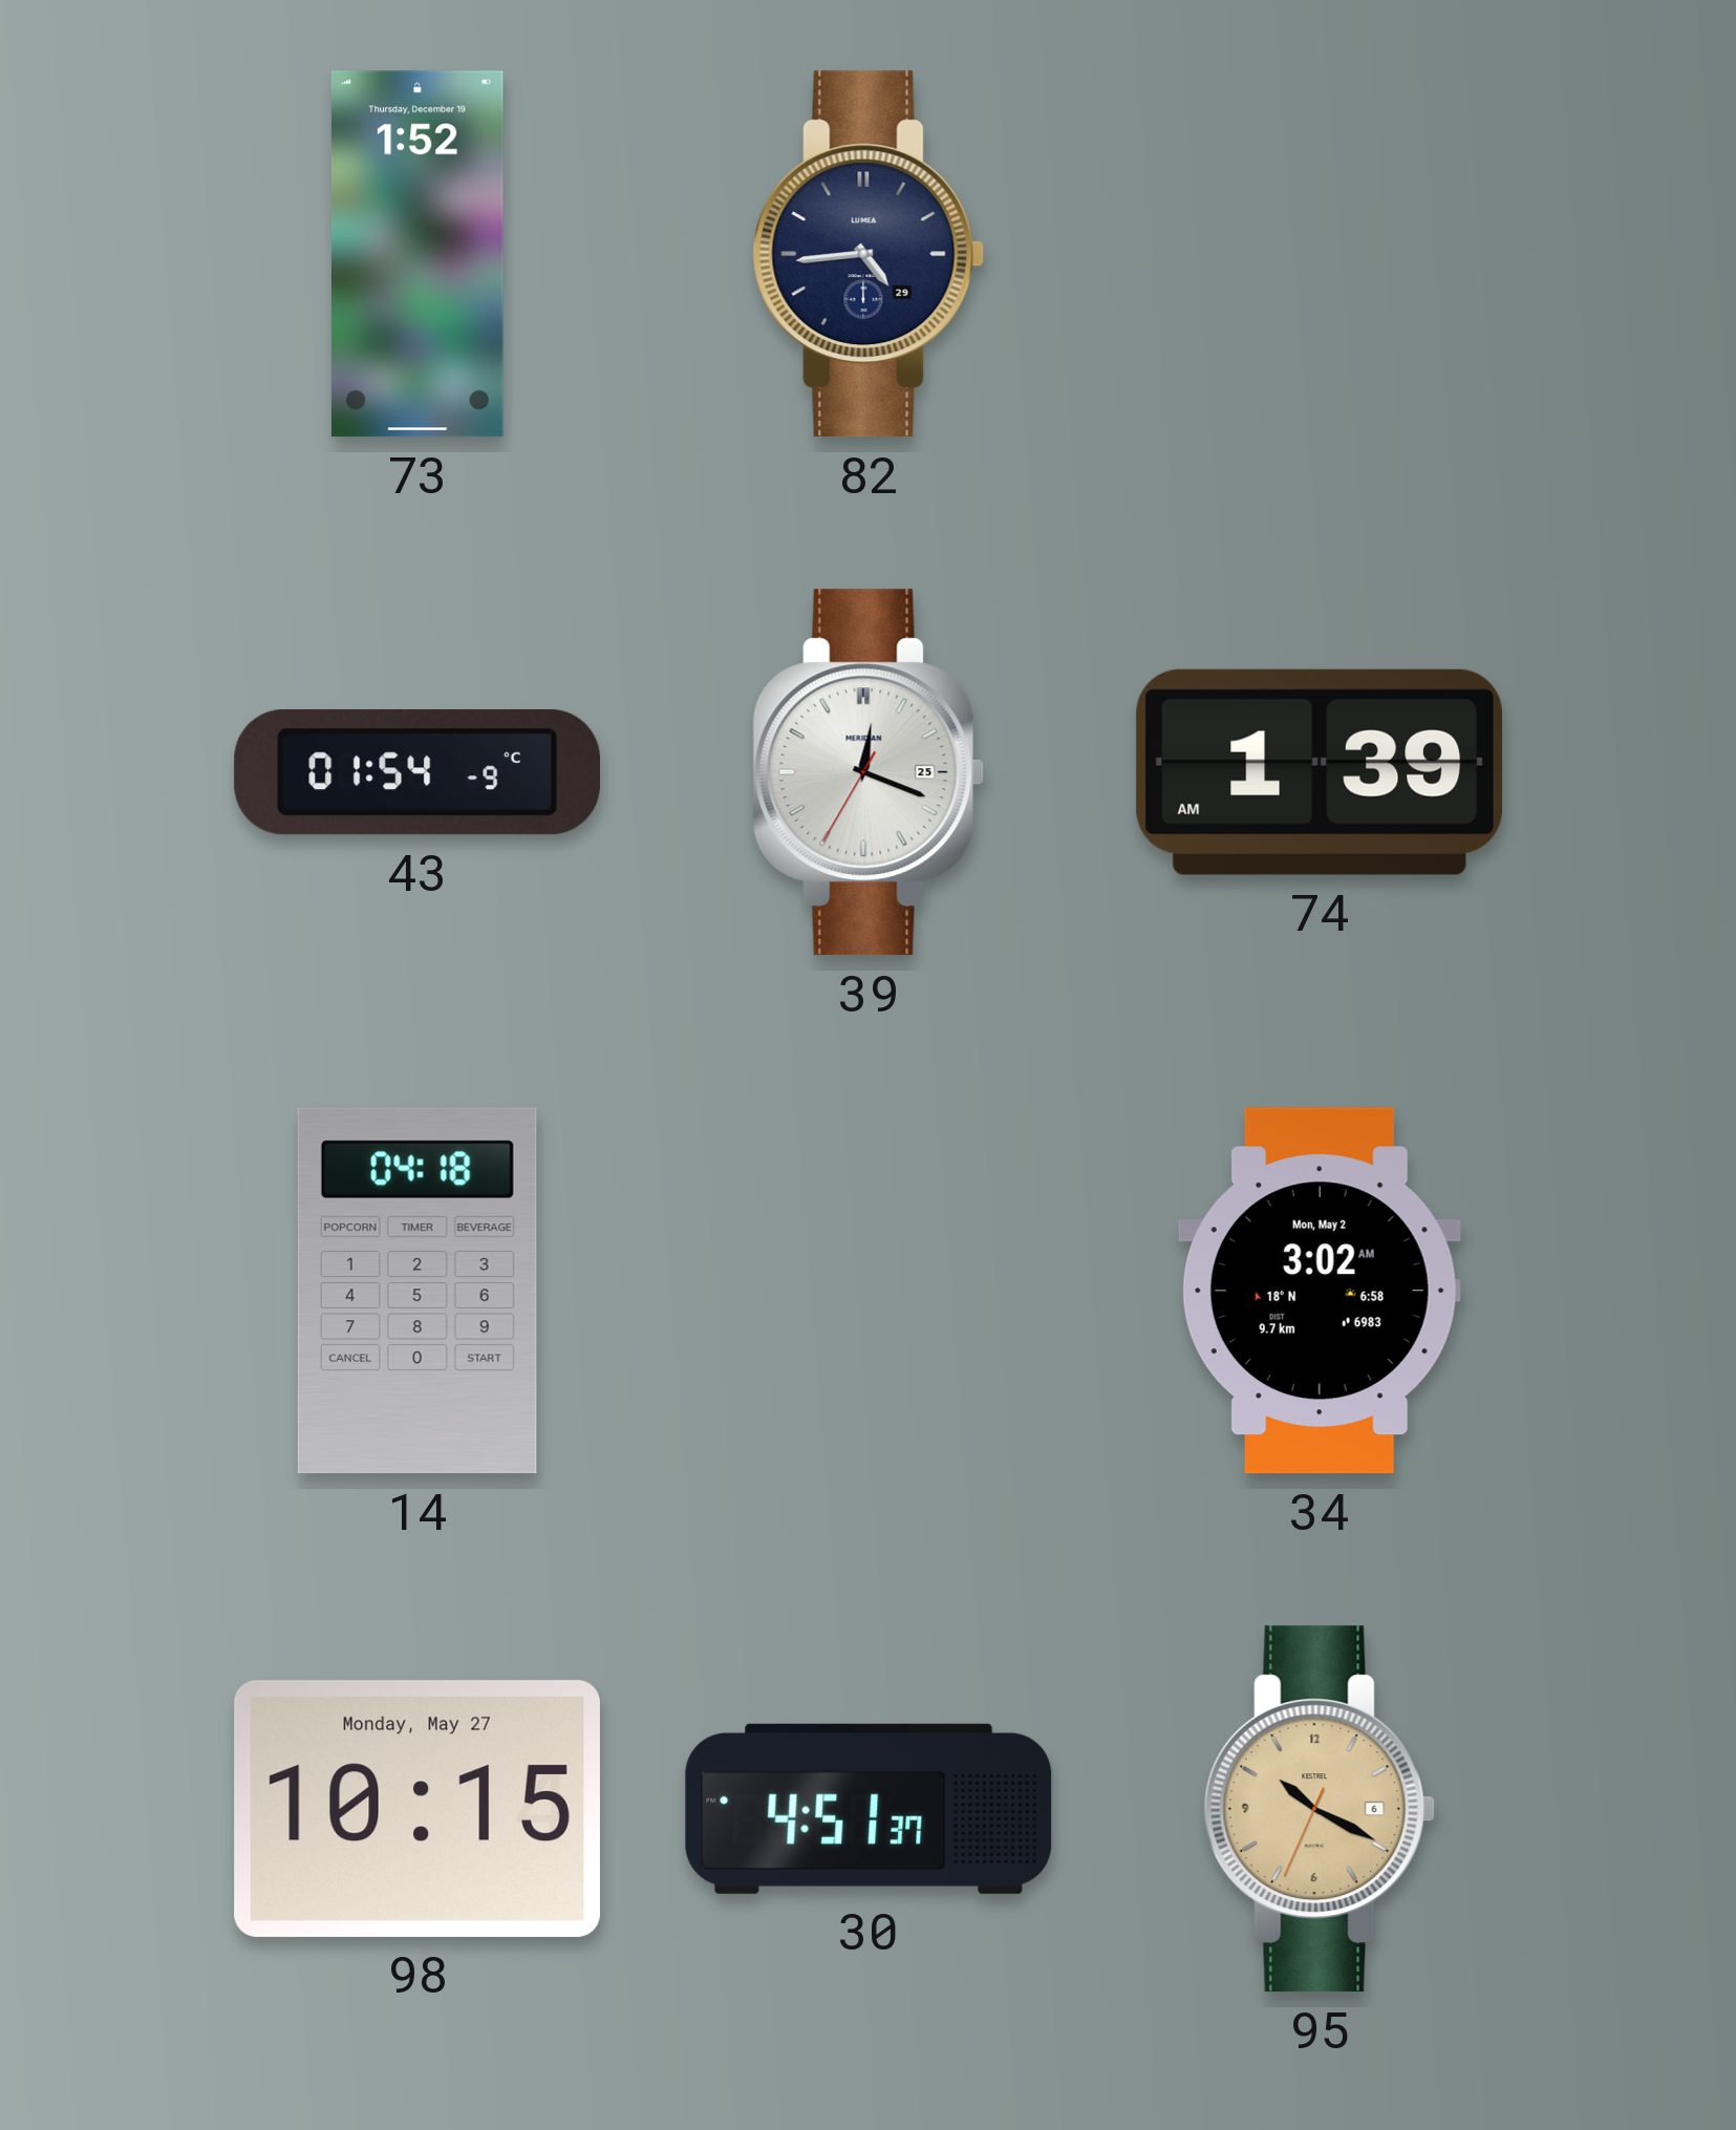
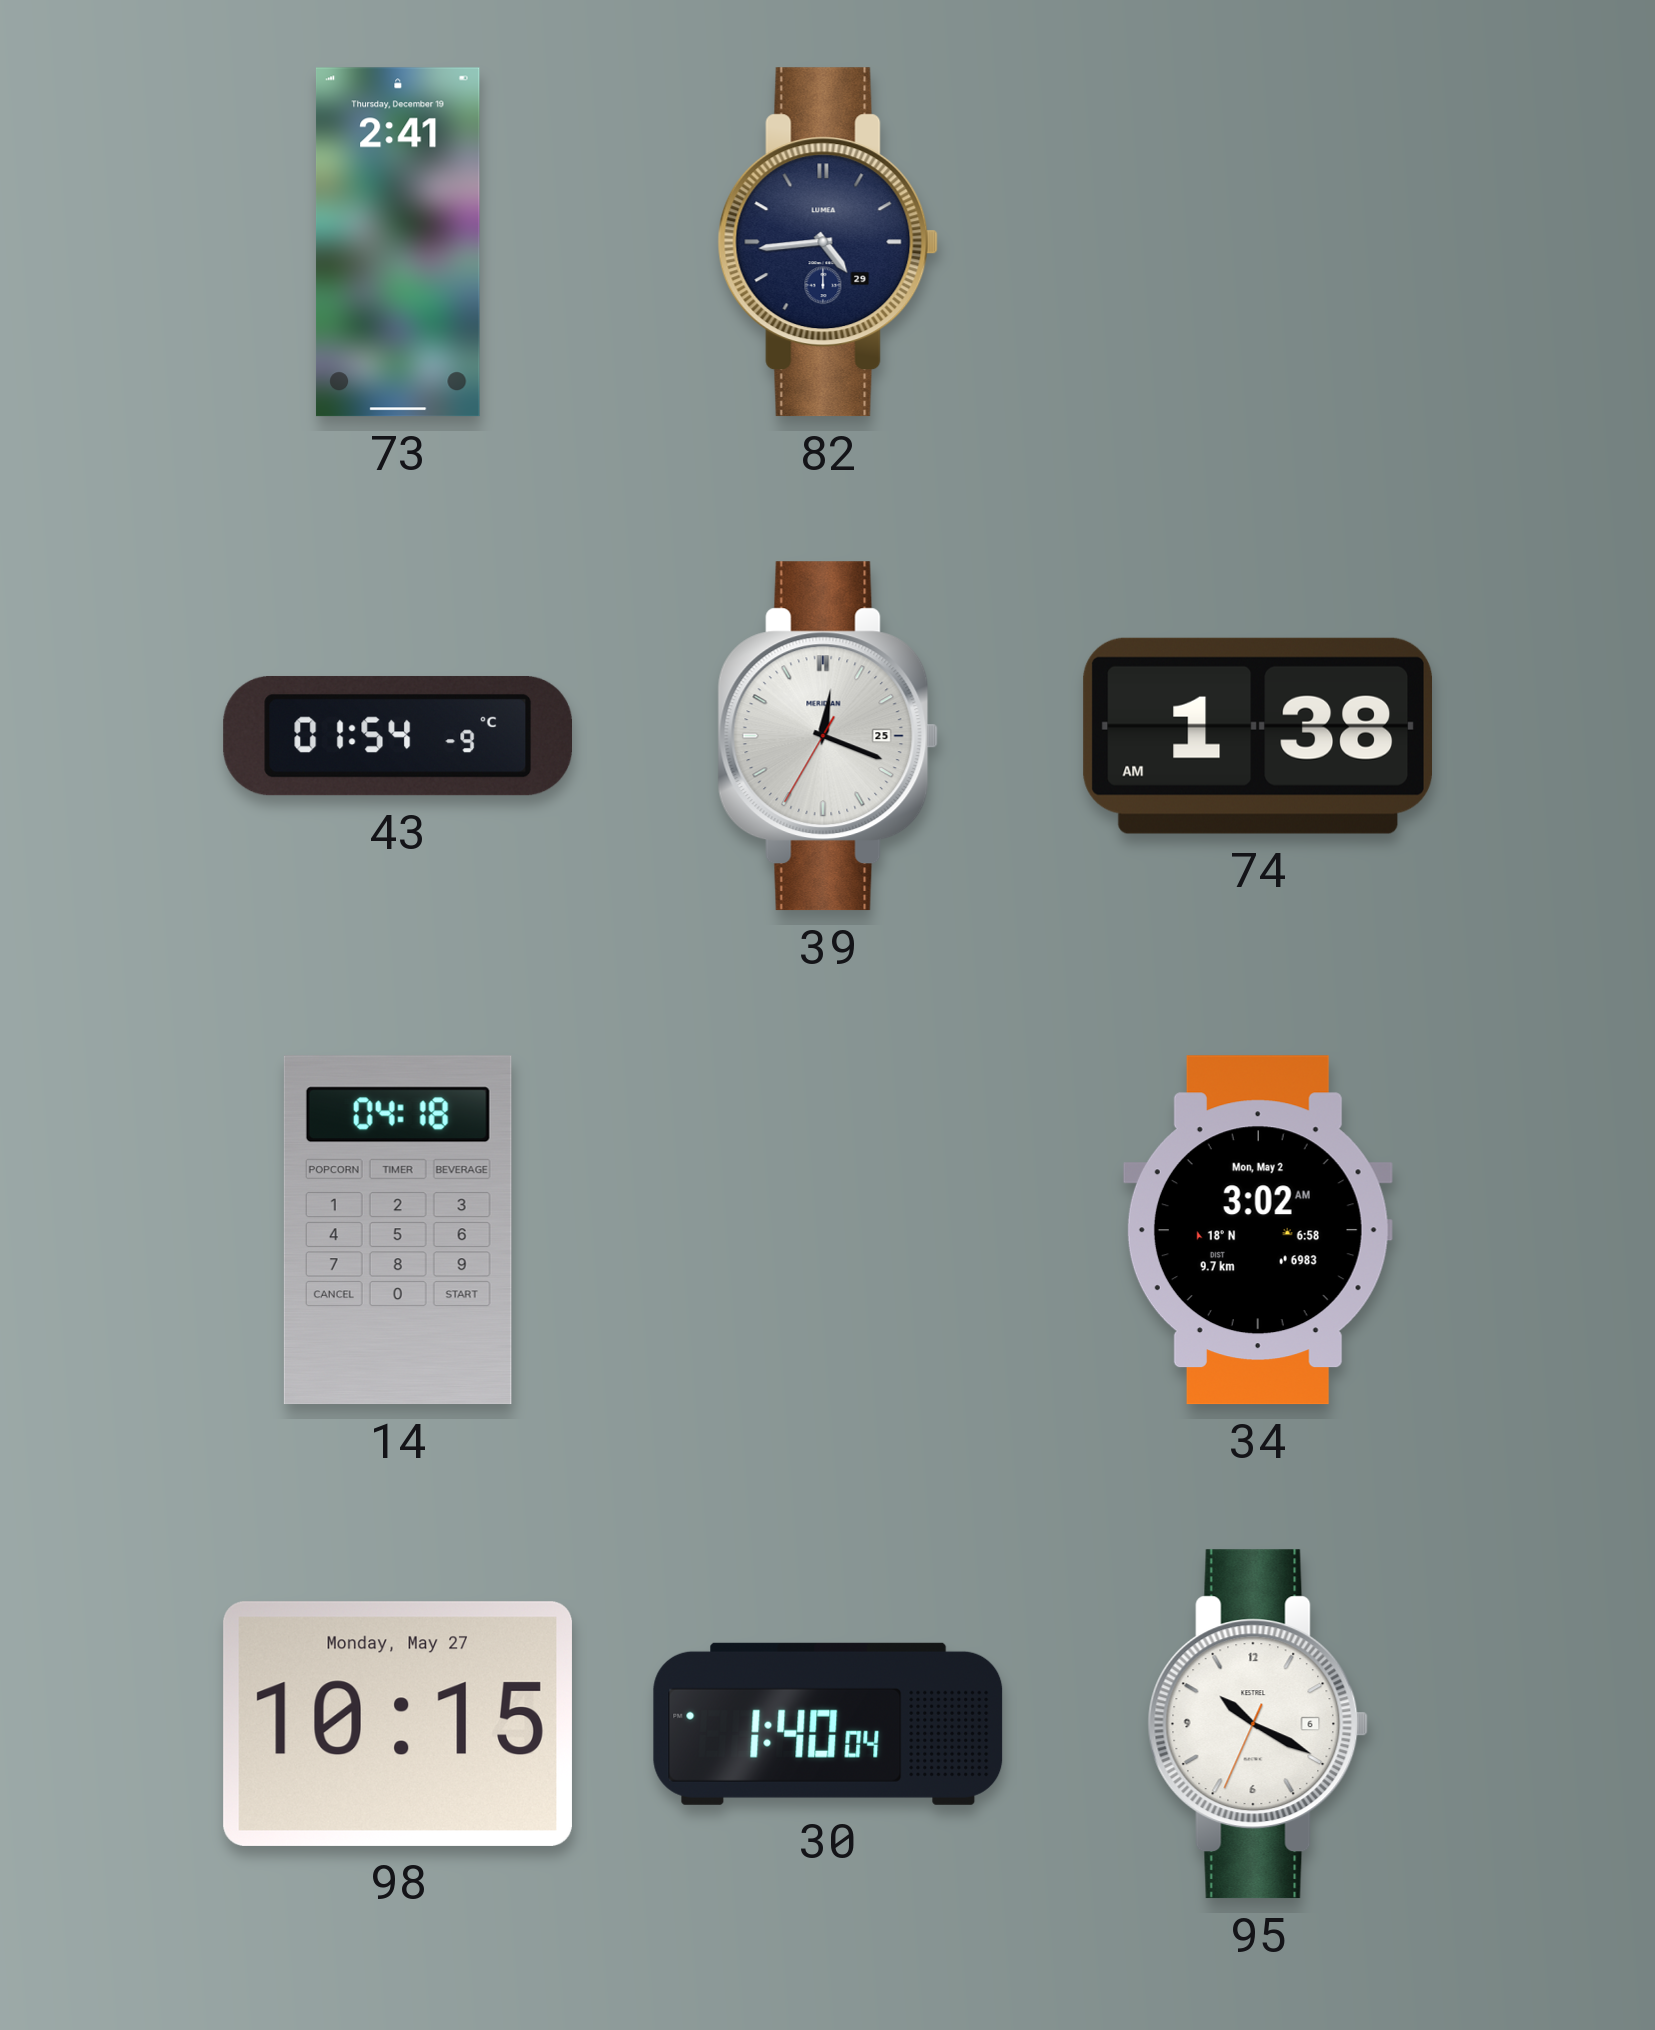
73: 1:52 -> 2:41 (398, 242)
74: 1:39 -> 1:38 (1257, 736)
30: 4:51 -> 1:40 (828, 1724)
95 dial: champagne -> white (1258, 1724)
